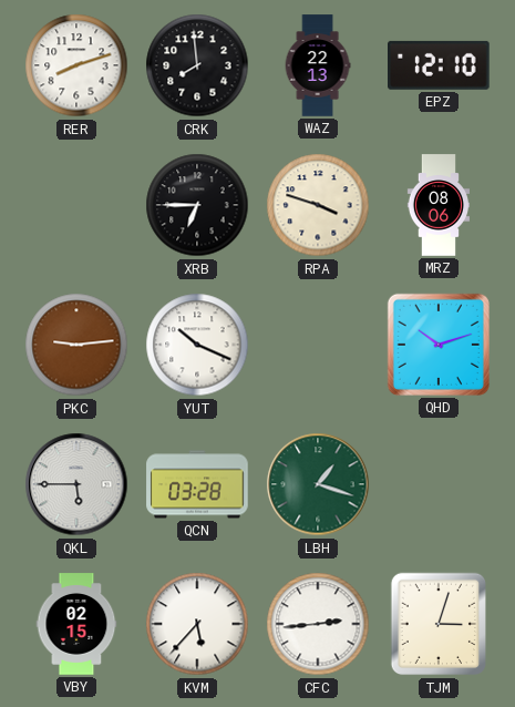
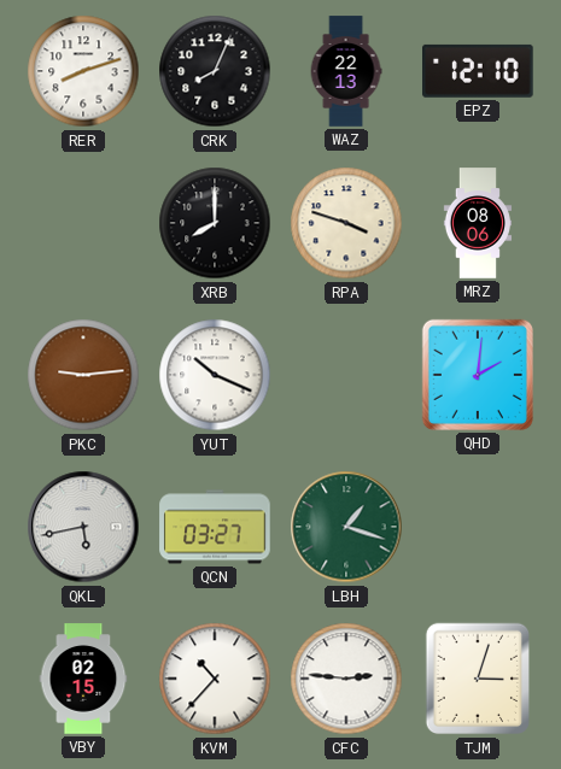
CRK: 7:59 -> 8:04 (215, 71)
XRB: 6:45 -> 8:00 (215, 223)
QHD: 10:12 -> 2:01 (478, 375)
QKL: 5:45 -> 5:43 (83, 527)
QCN: 03:28 -> 03:27 (215, 527)
KVM: 5:37 -> 10:37 (215, 679)
CFC: 2:44 -> 2:46 (346, 679)
